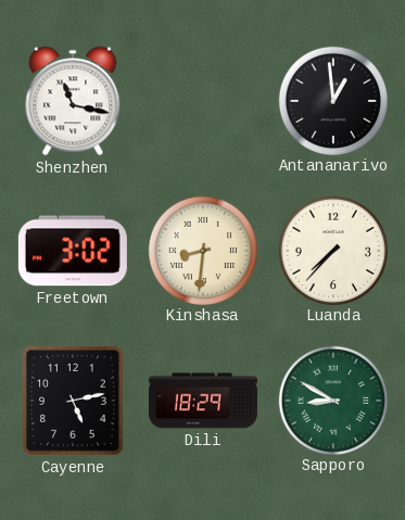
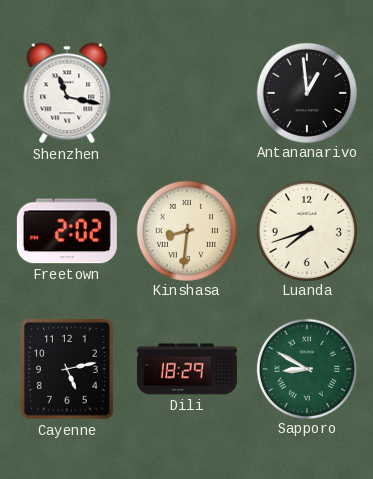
Freetown: 3:02 -> 2:02 (67, 231)
Luanda: 7:37 -> 7:42 (306, 230)
